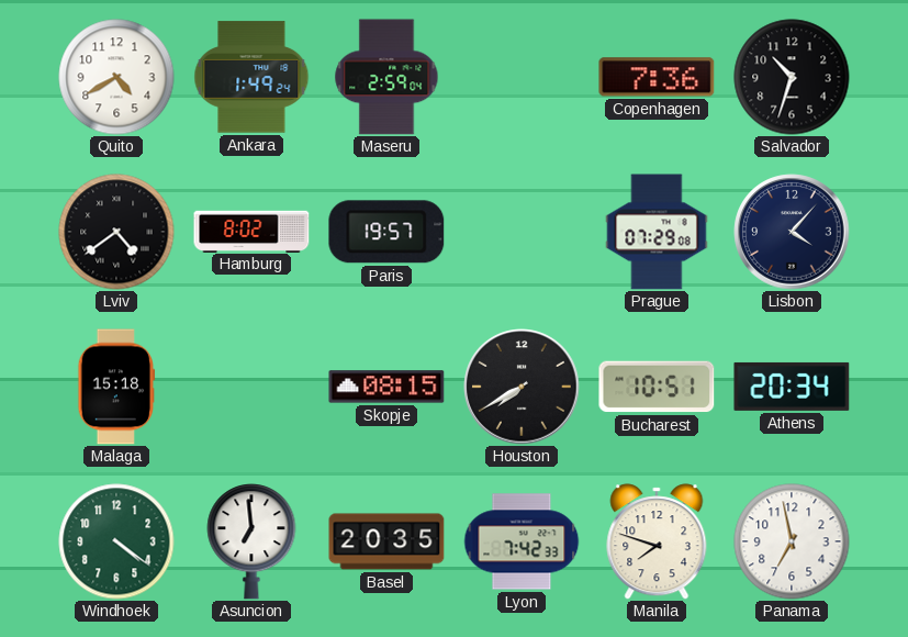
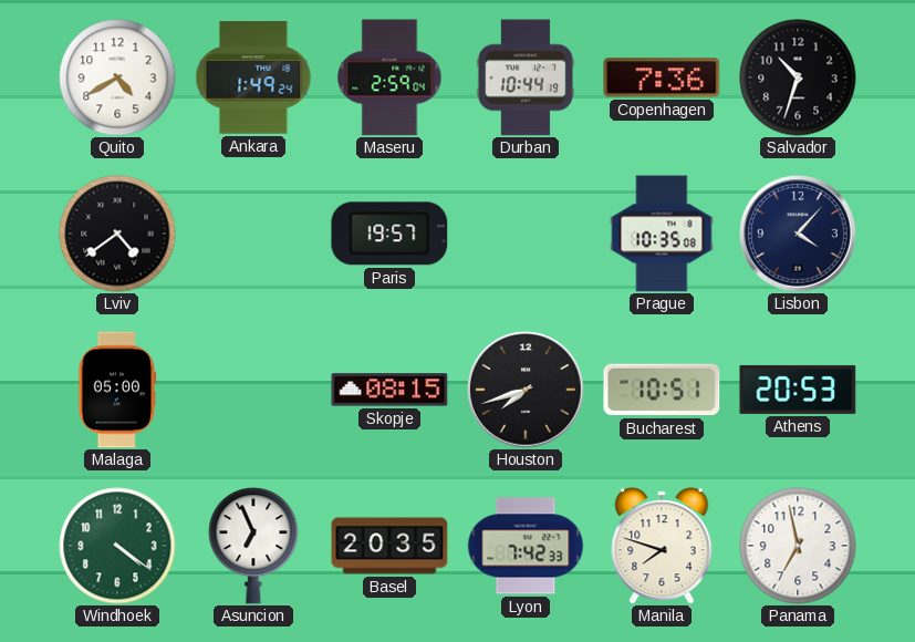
Durban: none -> 10:44 (526, 77)
Hamburg: 8:02 -> none (251, 231)
Prague: 07:29 -> 10:35 (662, 234)
Malaga: 15:18 -> 05:00 (117, 390)
Houston: 7:40 -> 7:42 (526, 390)
Athens: 20:34 -> 20:53 (798, 390)
Asuncion: 6:59 -> 6:56 (253, 547)
